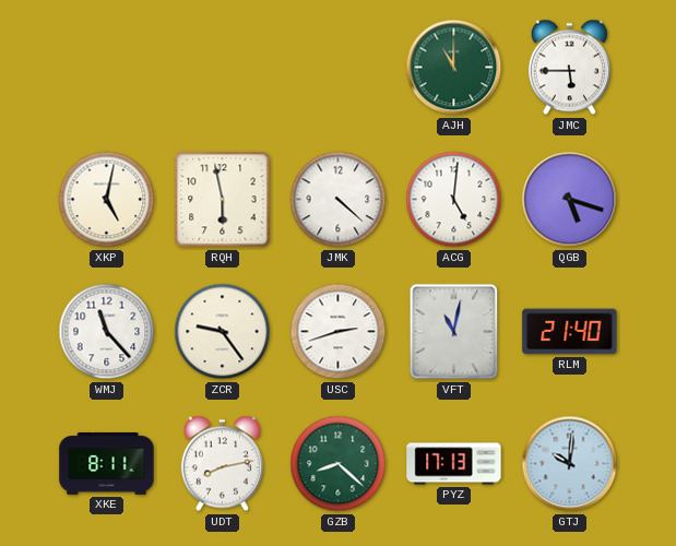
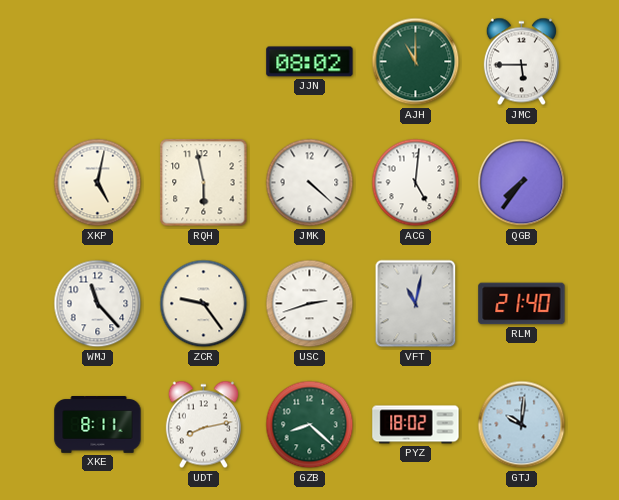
JJN: none -> 08:02 (310, 62)
QGB: 5:18 -> 7:36 (522, 183)
PYZ: 17:13 -> 18:02 (416, 425)
